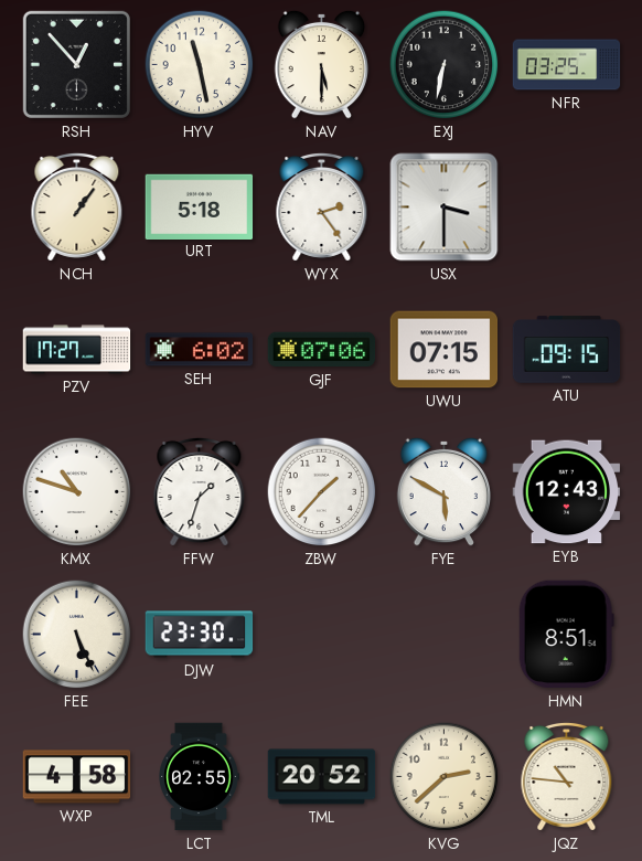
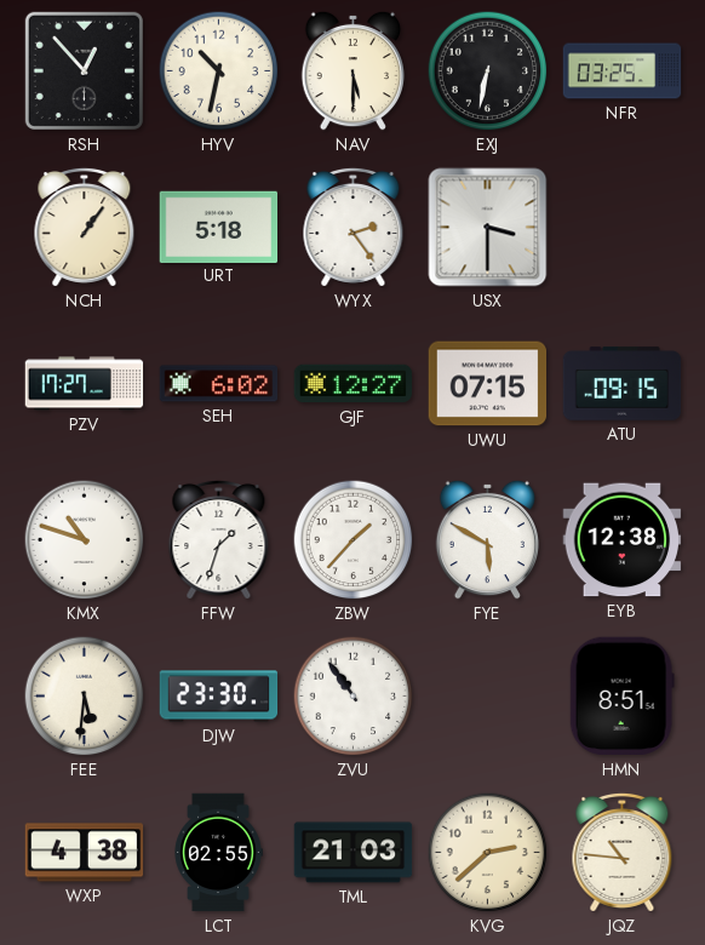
HYV: 11:28 -> 10:32 (219, 71)
GJF: 07:06 -> 12:27 (354, 384)
EYB: 12:43 -> 12:38 (623, 540)
FEE: 5:26 -> 5:31 (85, 697)
ZVU: none -> 10:54 (354, 697)
WXP: 4:58 -> 4:38 (85, 853)
TML: 20:52 -> 21:03 (354, 853)
